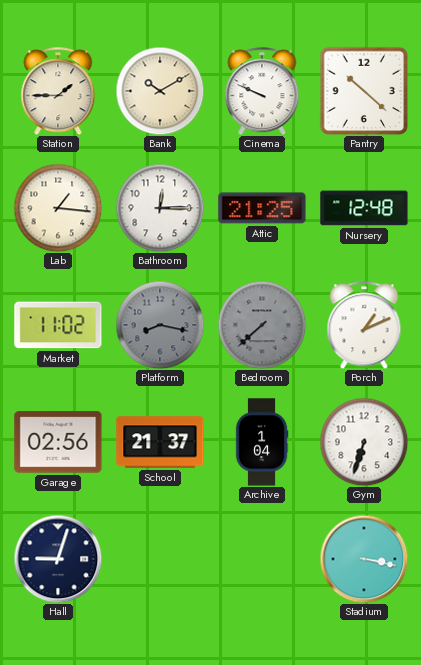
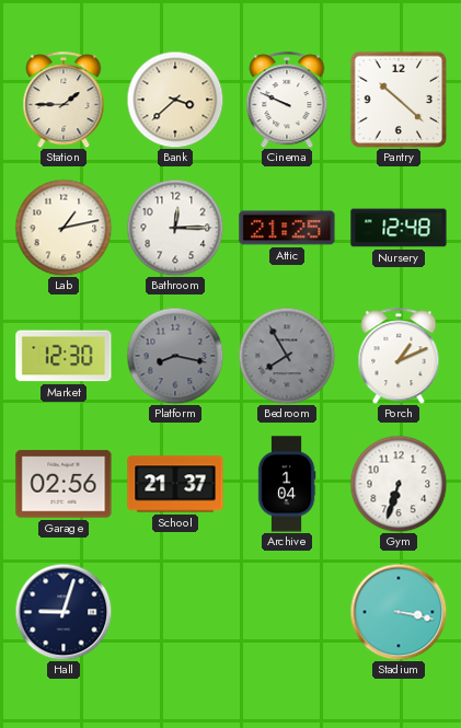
Bank: 10:10 -> 3:38 (175, 100)
Lab: 1:16 -> 1:13 (64, 228)
Market: 11:02 -> 12:30 (64, 356)
Bedroom: 7:38 -> 7:55 (287, 356)
